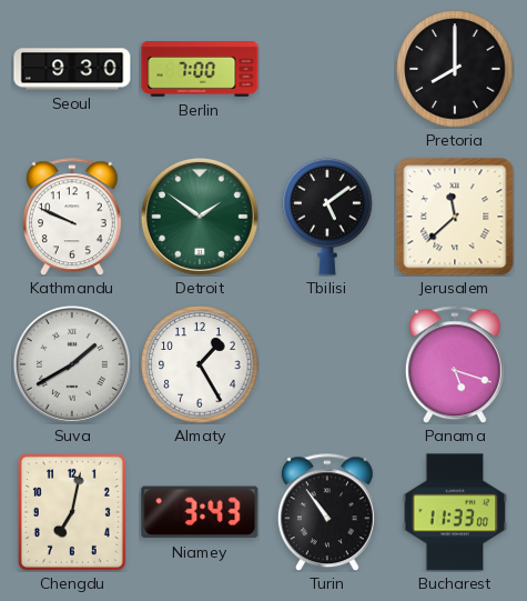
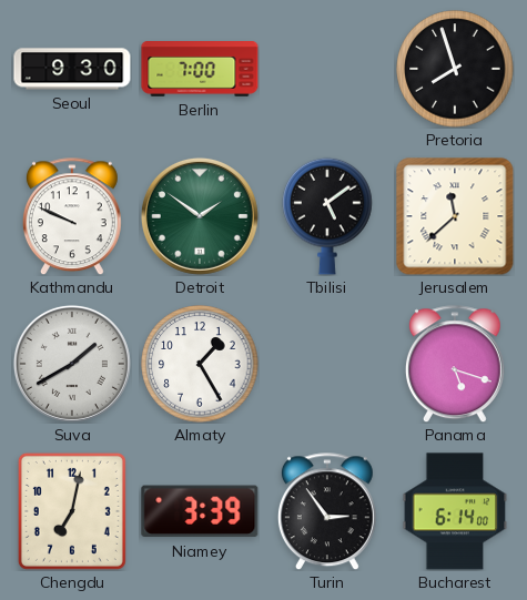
Pretoria: 8:00 -> 7:57 (455, 69)
Niamey: 3:43 -> 3:39 (200, 511)
Turin: 10:54 -> 2:54 (327, 511)
Bucharest: 11:33 -> 6:14 (455, 511)
